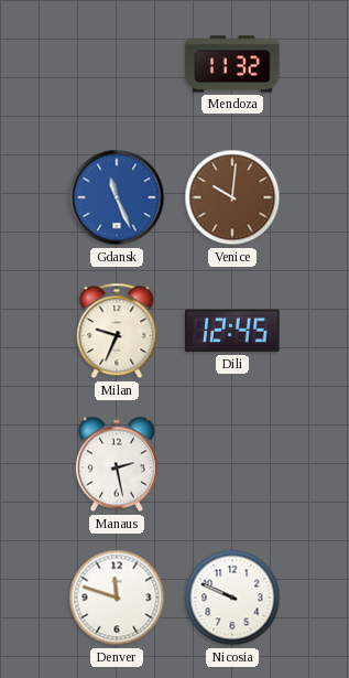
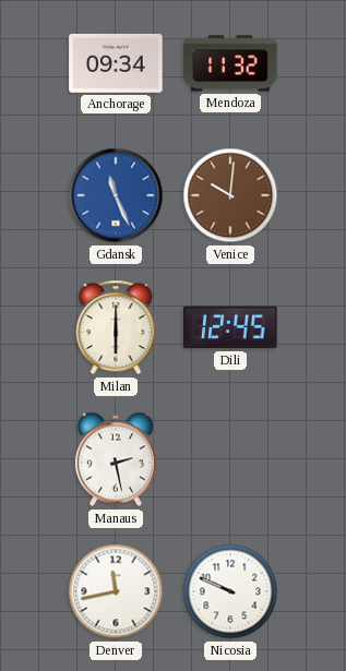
Anchorage: none -> 09:34 (116, 63)
Milan: 9:34 -> 6:00 (116, 327)
Denver: 11:48 -> 11:43 (116, 591)
